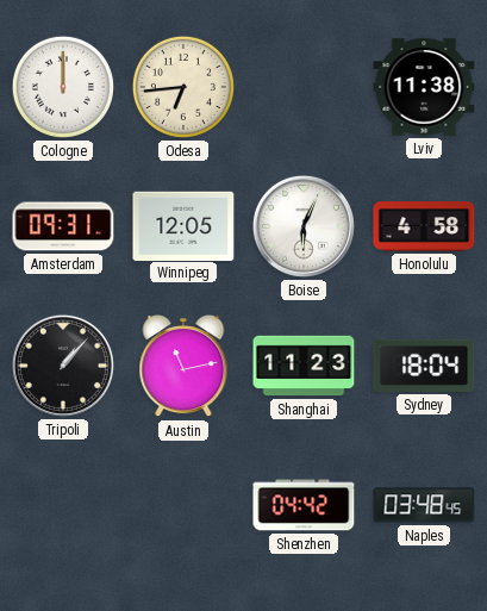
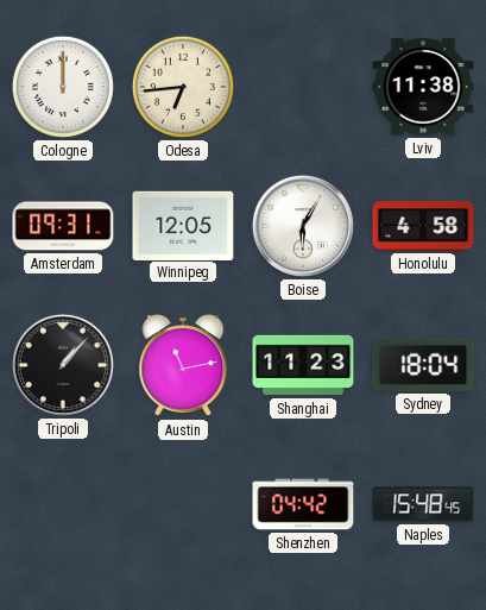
Boise: 6:04 -> 6:05 (303, 226)
Naples: 03:48 -> 15:48 (423, 504)
